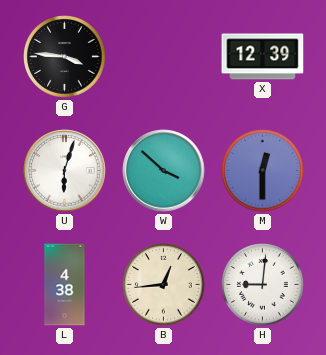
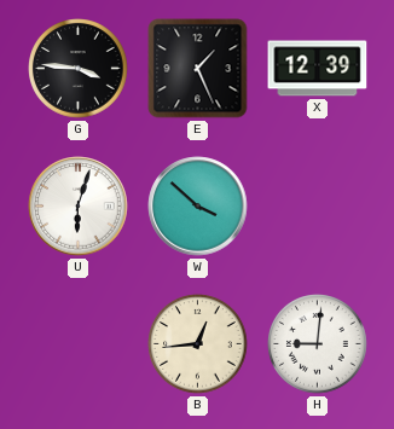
E: none -> 1:26 (198, 69)
M: 12:30 -> none (263, 171)
L: 4:38 -> none (65, 285)
